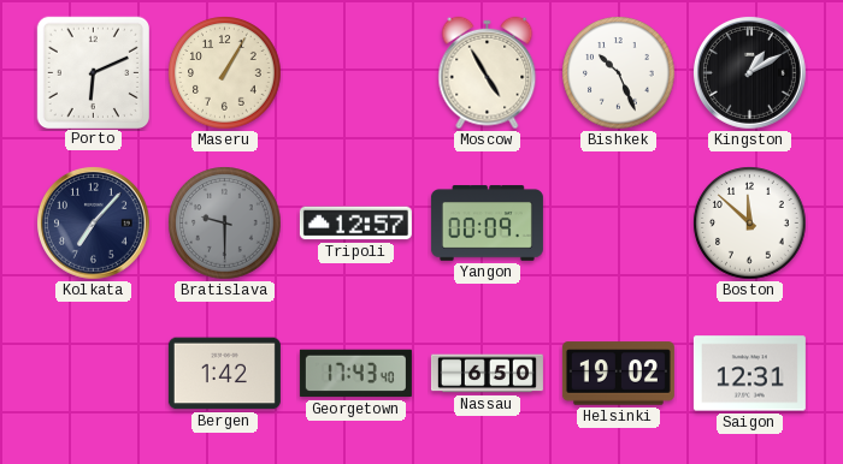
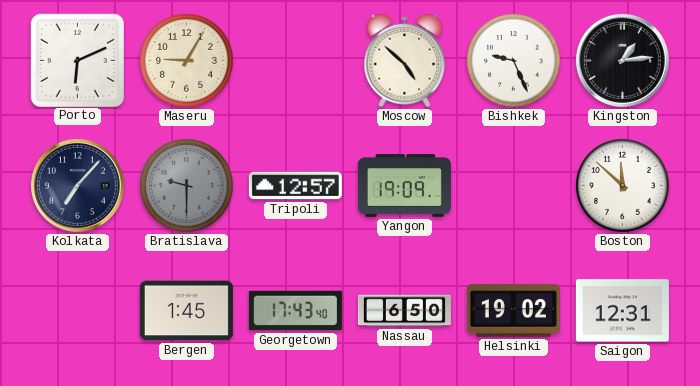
Maseru: 1:05 -> 9:05 (187, 61)
Moscow: 4:55 -> 4:52 (405, 61)
Bishkek: 10:26 -> 9:26 (514, 61)
Kingston: 1:10 -> 1:14 (622, 60)
Yangon: 00:09 -> 19:09 (404, 186)
Bergen: 1:42 -> 1:45 (186, 311)
